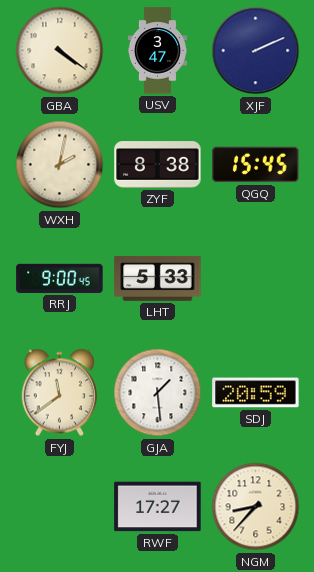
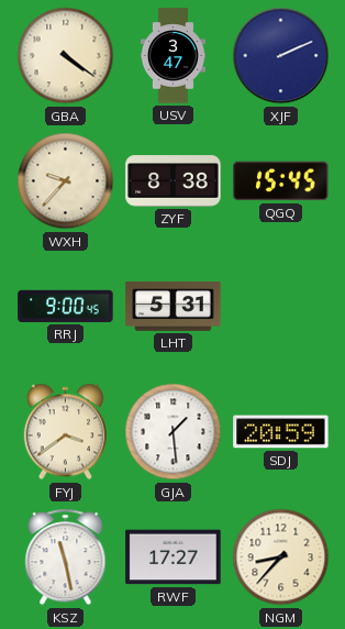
WXH: 2:02 -> 9:37 (66, 181)
LHT: 5:33 -> 5:31 (174, 306)
FYJ: 11:39 -> 3:39 (65, 432)
KSZ: none -> 11:28 (66, 558)
